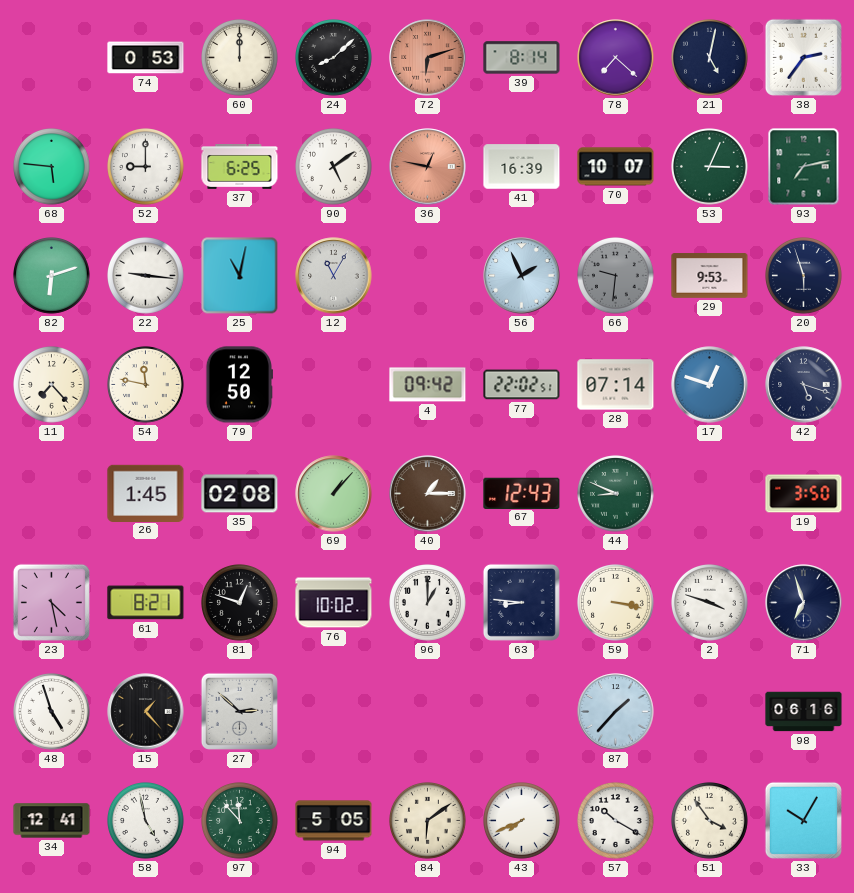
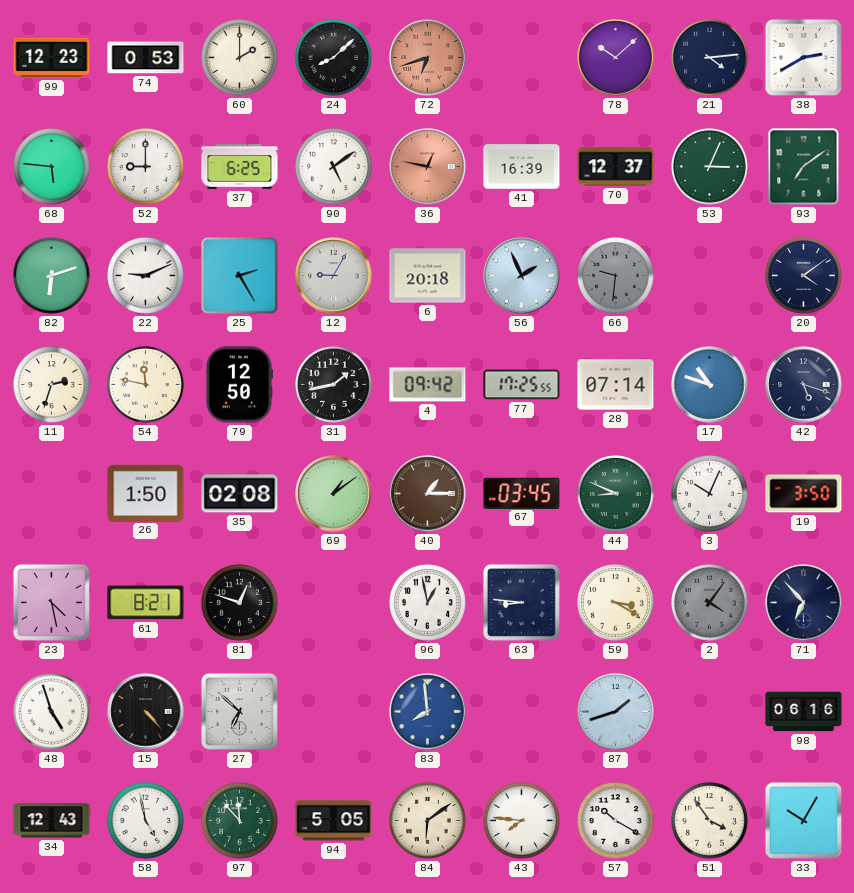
99: none -> 12:23 (52, 58)
60: 12:00 -> 2:00 (240, 58)
72: 6:12 -> 6:42 (428, 58)
39: 8:14 -> none (522, 58)
78: 7:22 -> 10:08 (616, 58)
21: 5:02 -> 4:14 (710, 58)
38: 2:36 -> 2:40 (803, 57)
70: 10:07 -> 12:37 (616, 167)
93: 7:13 -> 7:09 (804, 167)
22: 9:16 -> 9:11 (146, 276)
25: 11:02 -> 2:25 (240, 276)
12: 11:05 -> 9:05 (334, 276)
6: none -> 20:18 (428, 276)
29: 9:53 -> none (710, 276)
20: 5:57 -> 4:09 (804, 276)
11: 7:23 -> 2:33 (52, 385)
31: none -> 1:43 (334, 385)
77: 22:02 -> 17:25 (522, 385)
17: 12:48 -> 10:48 (710, 385)
26: 1:45 -> 1:50 (146, 493)
69: 1:07 -> 1:09 (334, 494)
67: 12:43 -> 03:45 (522, 493)
3: none -> 10:04 (710, 494)
76: 10:02 -> none (334, 603)
96: 1:00 -> 12:58 (428, 603)
59: 3:17 -> 3:20 (616, 603)
2: 3:48 -> 4:06 (710, 603)
2 dial: white -> grey (710, 603)
71: 6:57 -> 6:53 (804, 603)
15: 1:23 -> 4:23 (146, 712)
27: 2:52 -> 6:52 (239, 711)
83: none -> 7:59 (428, 712)
87: 1:37 -> 1:42 (616, 712)
34: 12:41 -> 12:43 (52, 821)
43: 7:41 -> 7:46 (522, 821)
